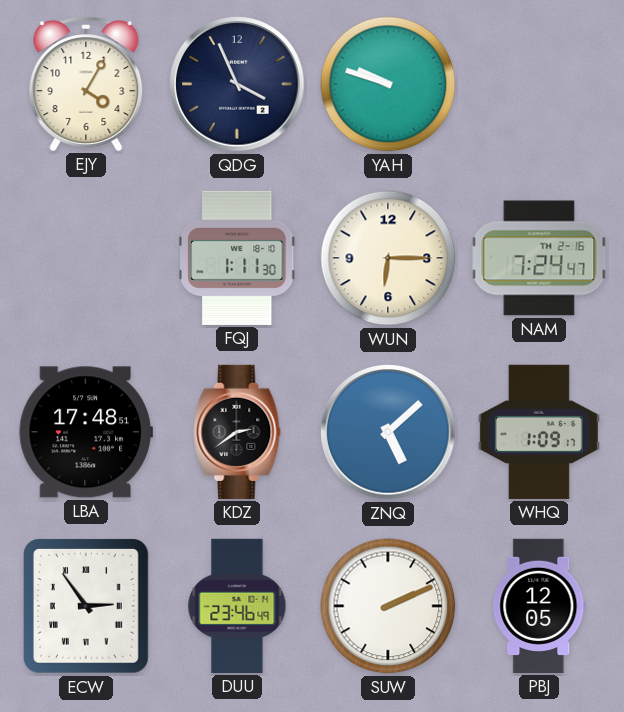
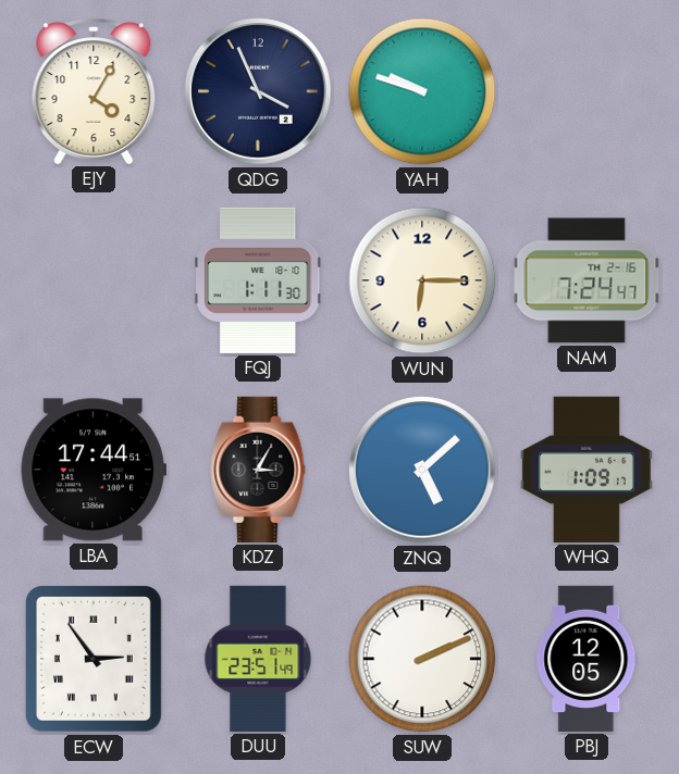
LBA: 17:48 -> 17:44 (94, 470)
KDZ: 2:39 -> 3:05 (258, 470)
DUU: 23:46 -> 23:51 (258, 659)
